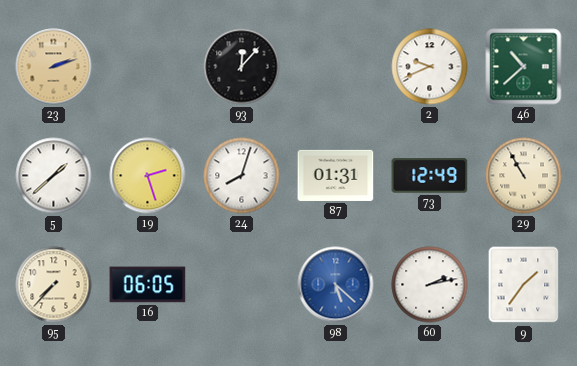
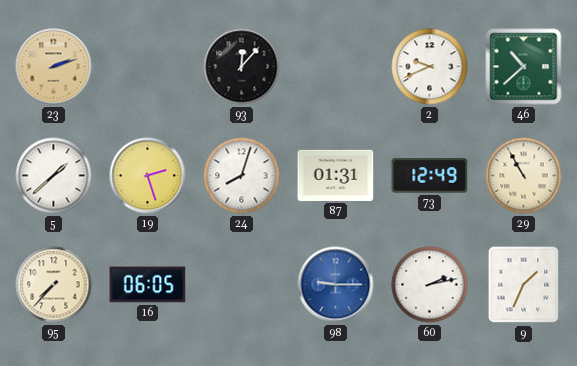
98: 5:22 -> 9:15 (336, 285)
9: 1:36 -> 1:34 (524, 285)
